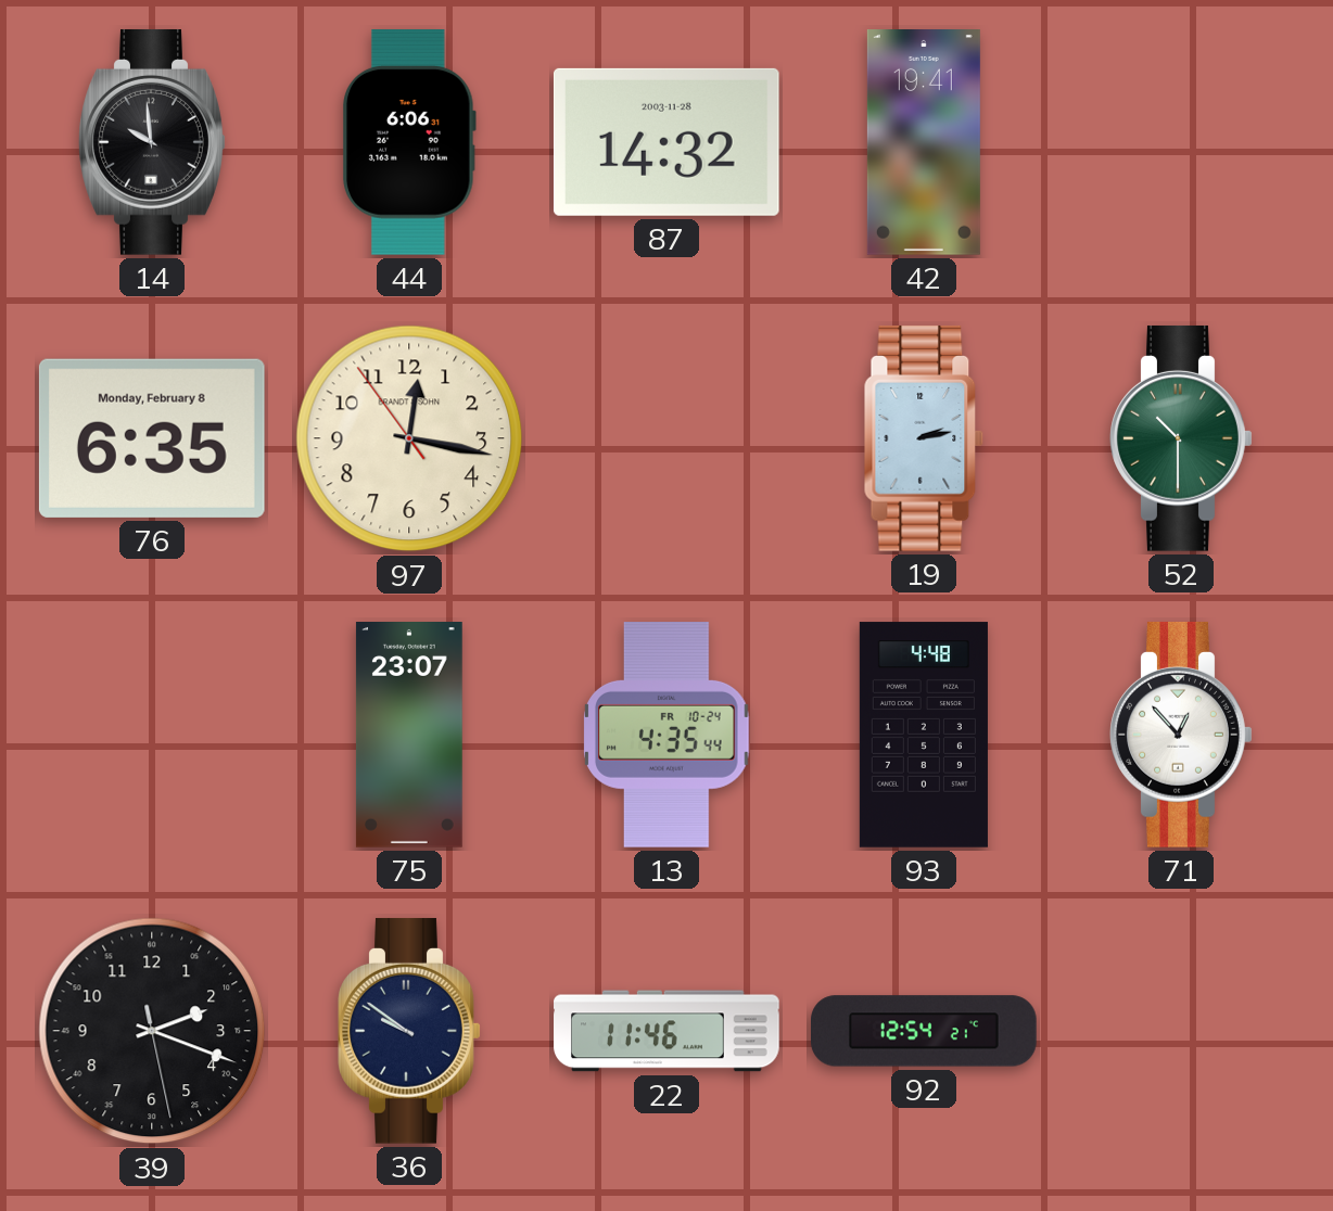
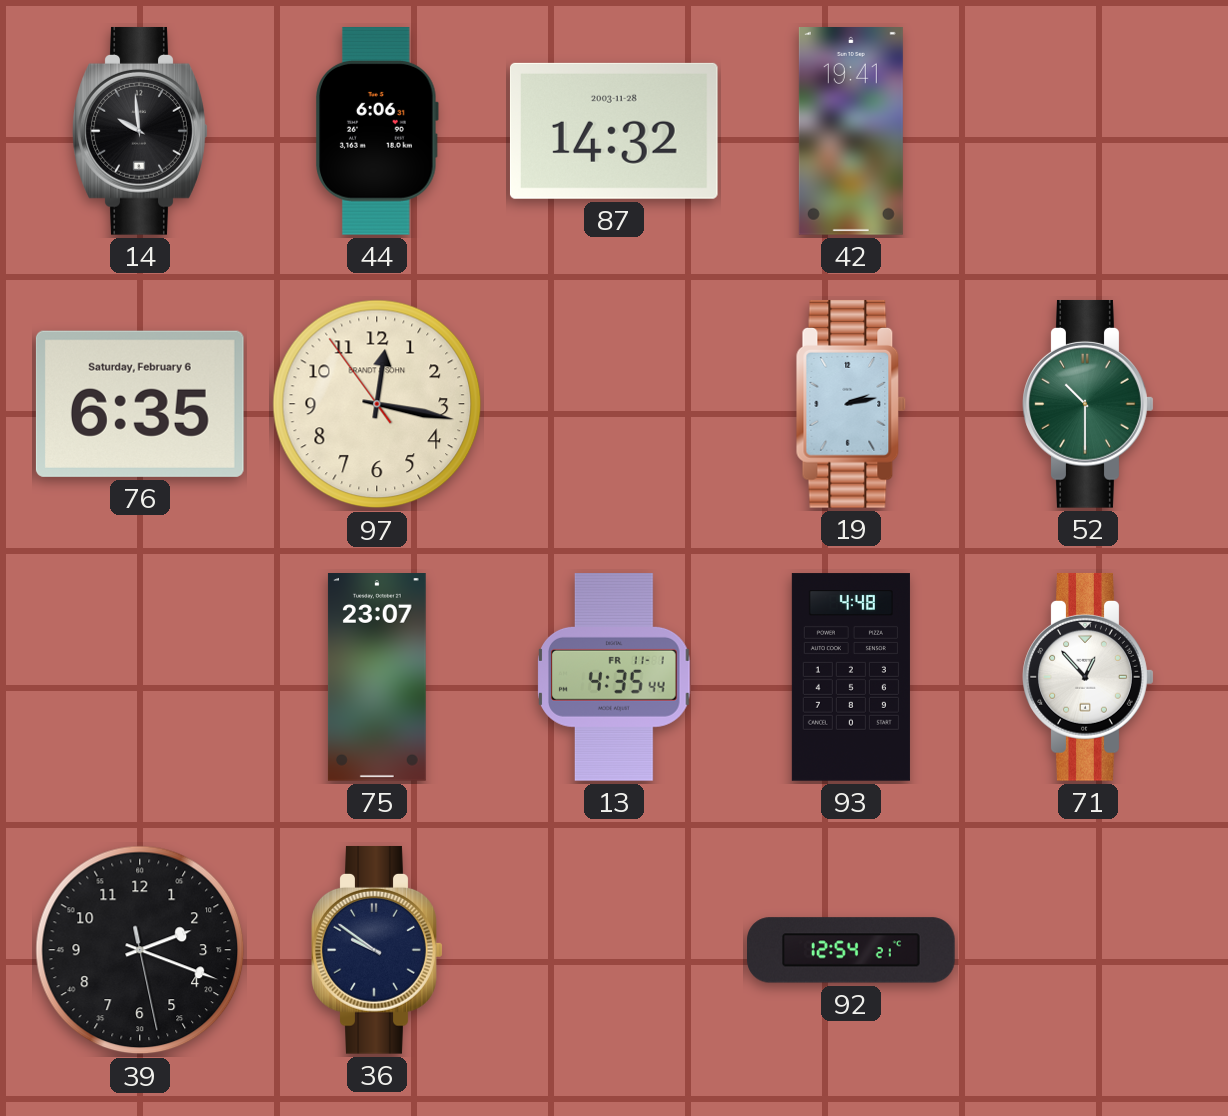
76 date: Monday, February 8 -> Saturday, February 6 (140, 404)
13 date: FR 10-24 -> FR 11-1 (614, 678)
22: 11:46 -> none (666, 1031)
